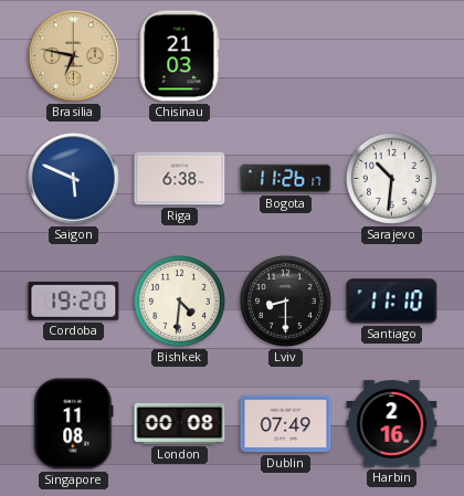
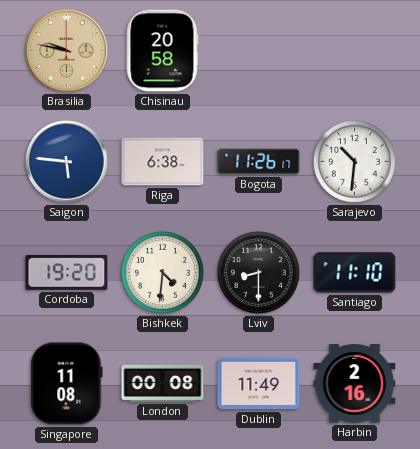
Brasilia: 6:47 -> 9:47 (67, 51)
Chisinau: 21:03 -> 20:58 (162, 51)
Saigon: 5:49 -> 5:46 (67, 162)
Dublin: 07:49 -> 11:49 (259, 384)
